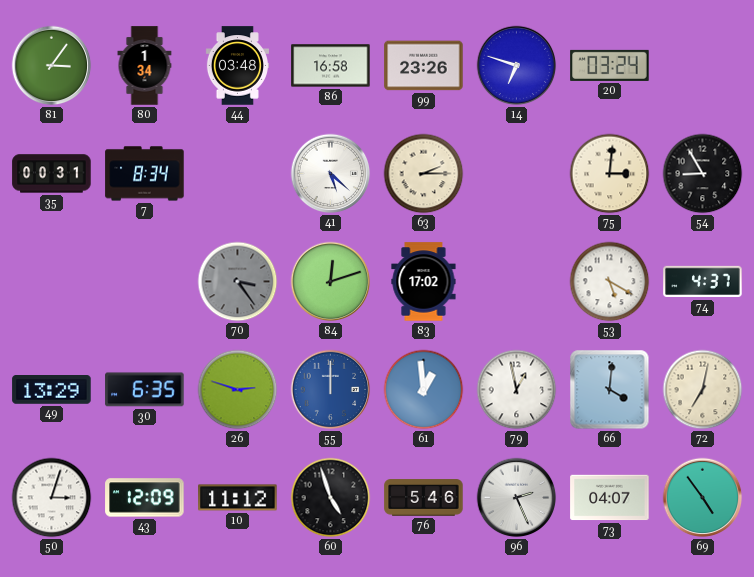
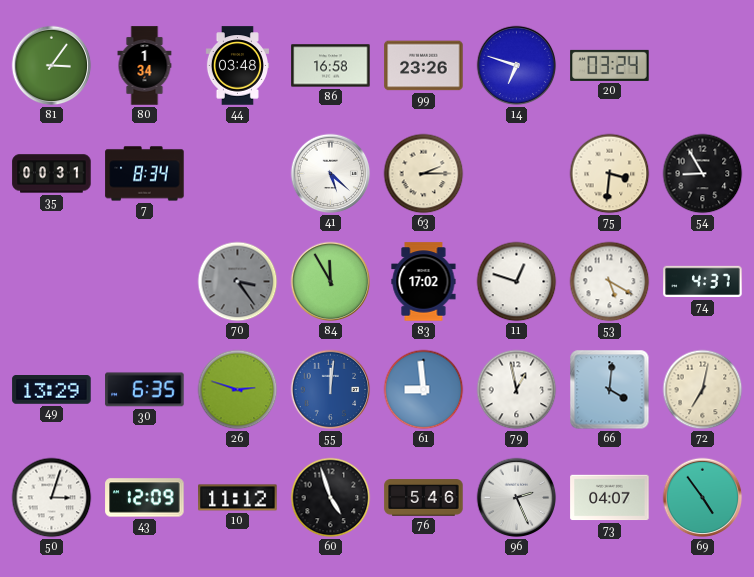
75: 3:01 -> 3:31 (610, 174)
84: 12:12 -> 11:55 (331, 282)
11: none -> 12:48 (517, 282)
55: 12:00 -> 12:01 (331, 390)
61: 12:59 -> 8:59 (424, 390)
